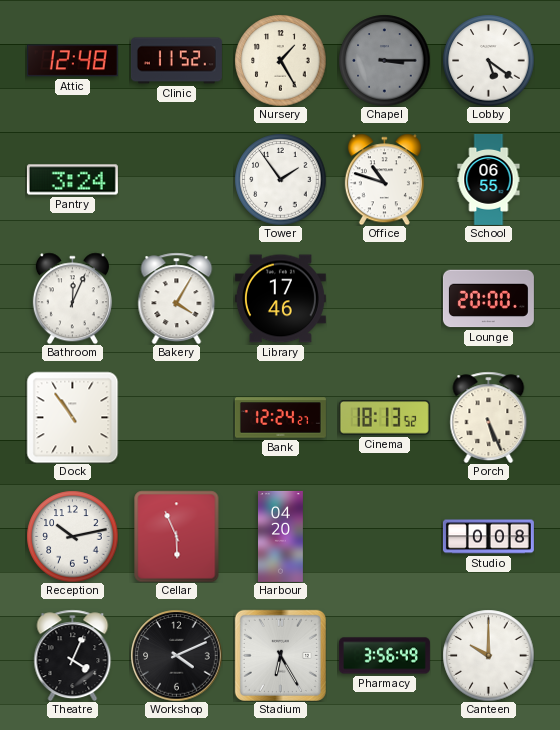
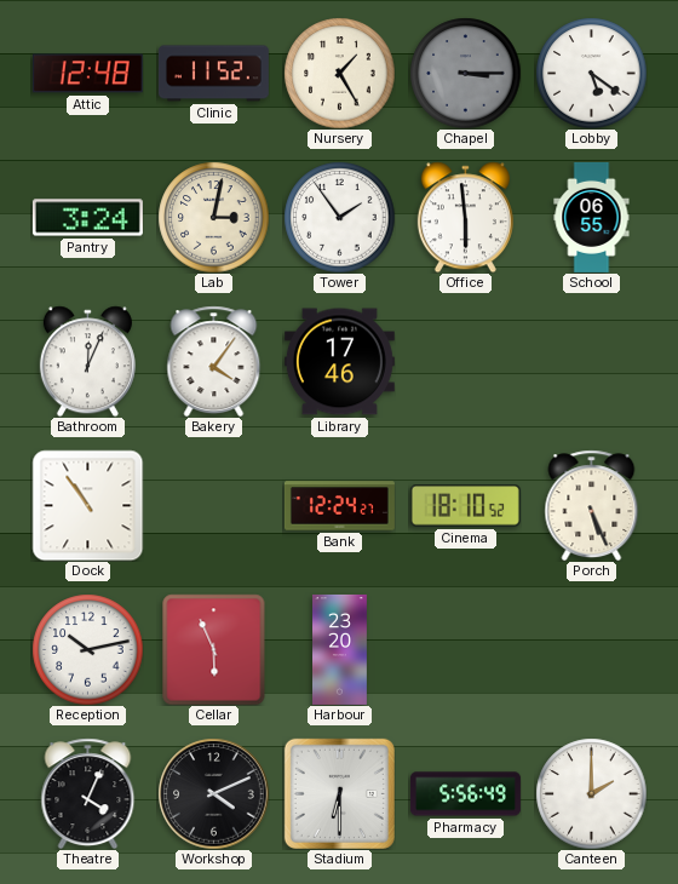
Lab: none -> 3:02 (213, 217)
Office: 10:48 -> 5:59 (465, 217)
Bakery: 4:05 -> 4:06 (214, 361)
Lounge: 20:00 -> none (488, 299)
Cinema: 18:13 -> 18:10 (465, 506)
Harbour: 04:20 -> 23:20 (340, 649)
Studio: 0:08 -> none (488, 537)
Stadium: 6:25 -> 6:30 (339, 793)
Pharmacy: 3:56 -> 5:56 (465, 794)
Canteen: 10:00 -> 2:00 (591, 793)
